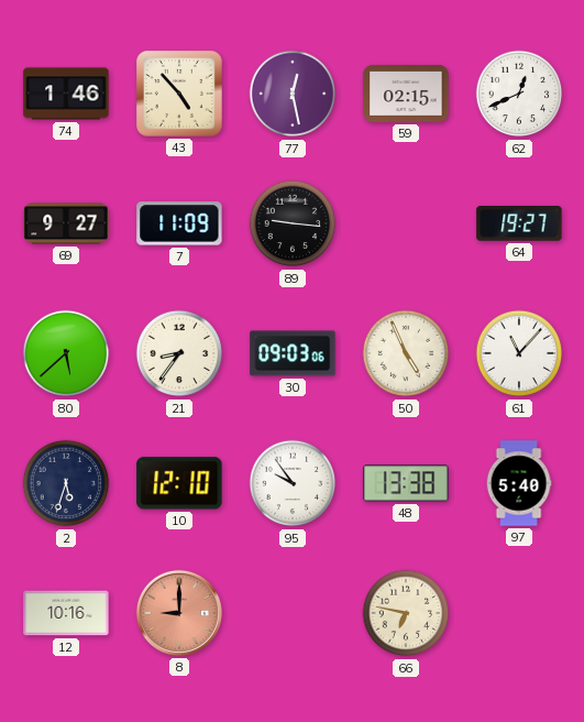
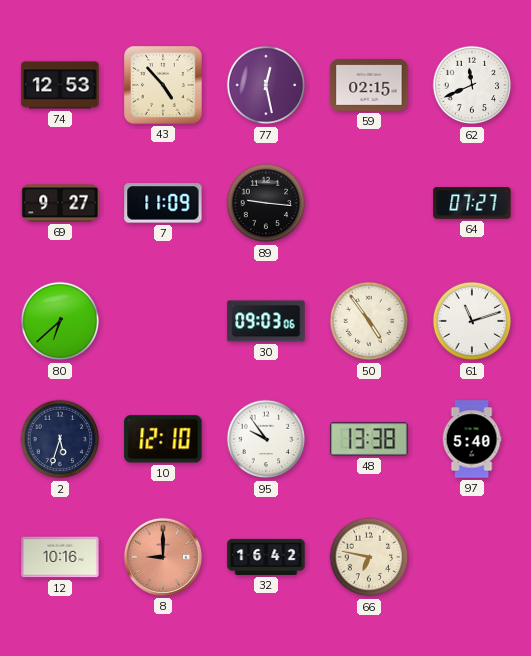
74: 1:46 -> 12:53 (60, 85)
62: 12:41 -> 11:41 (472, 85)
64: 19:27 -> 07:27 (472, 204)
80: 5:38 -> 6:38 (60, 321)
21: 8:36 -> none (179, 353)
50: 4:56 -> 4:54 (369, 321)
61: 11:07 -> 11:12 (472, 321)
32: none -> 16:42 (266, 557)
